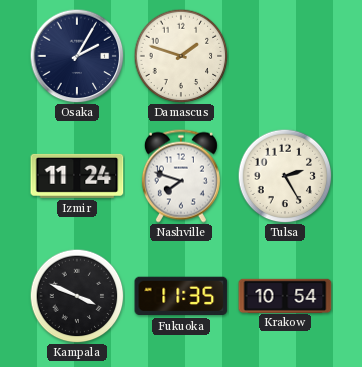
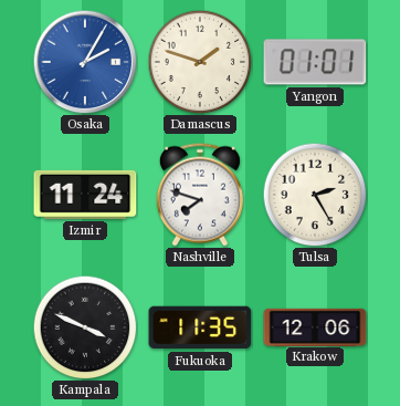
Osaka dial: navy -> blue (85, 62)
Yangon: none -> 01:01 (315, 62)
Krakow: 10:54 -> 12:06 (315, 326)
